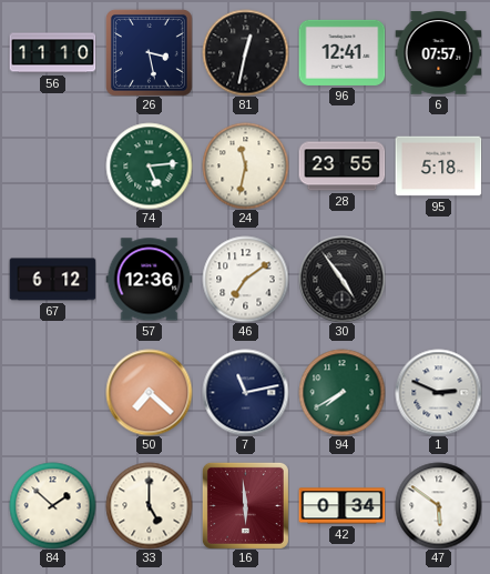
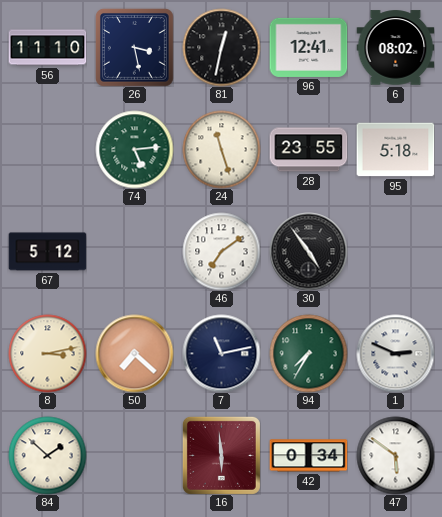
6: 07:57 -> 08:02 (395, 48)
24: 11:32 -> 11:27 (221, 149)
67: 6:12 -> 5:12 (47, 252)
57: 12:36 -> none (149, 280)
8: none -> 3:13 (47, 353)
94: 7:40 -> 7:35 (308, 353)
33: 5:00 -> none (149, 505)
